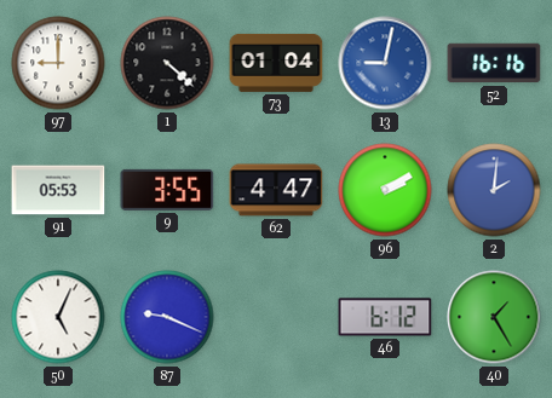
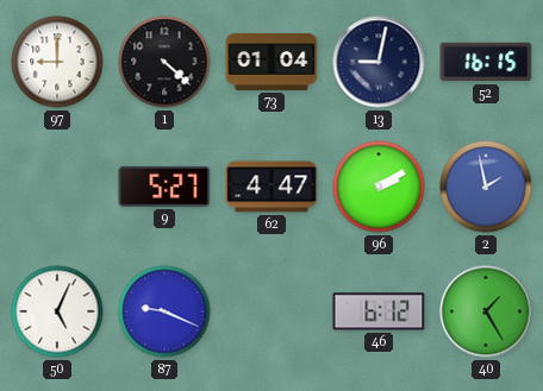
13 dial: blue -> navy (379, 62)
52: 16:16 -> 16:15 (486, 62)
91: 05:53 -> none (58, 190)
9: 3:55 -> 5:27 (164, 187)
2: 2:01 -> 1:58 (486, 187)
